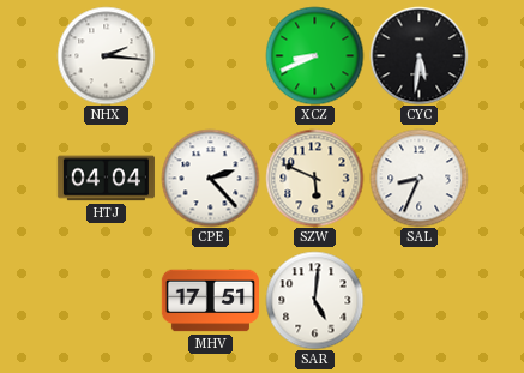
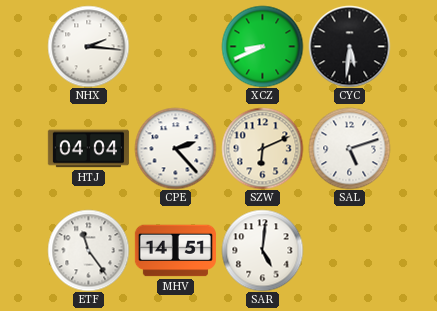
SZW: 5:49 -> 6:11 (262, 148)
SAL: 8:34 -> 5:12 (349, 148)
ETF: none -> 11:24 (88, 250)
MHV: 17:51 -> 14:51 (175, 251)
